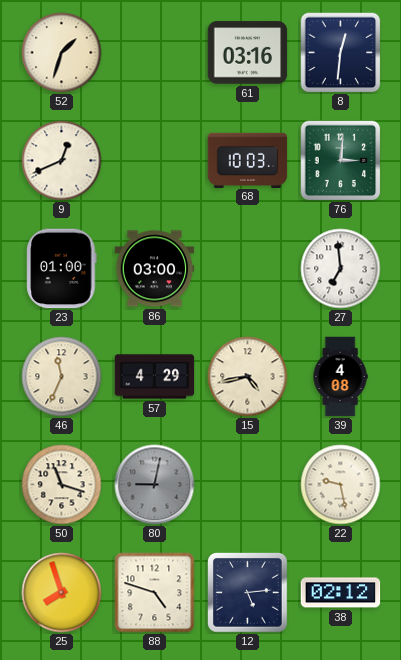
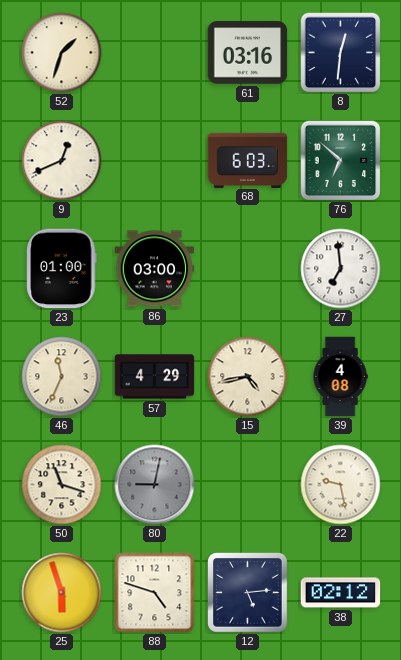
68: 10:03 -> 6:03 (248, 160)
76: 3:01 -> 6:52 (341, 161)
25: 7:57 -> 5:57 (62, 593)
